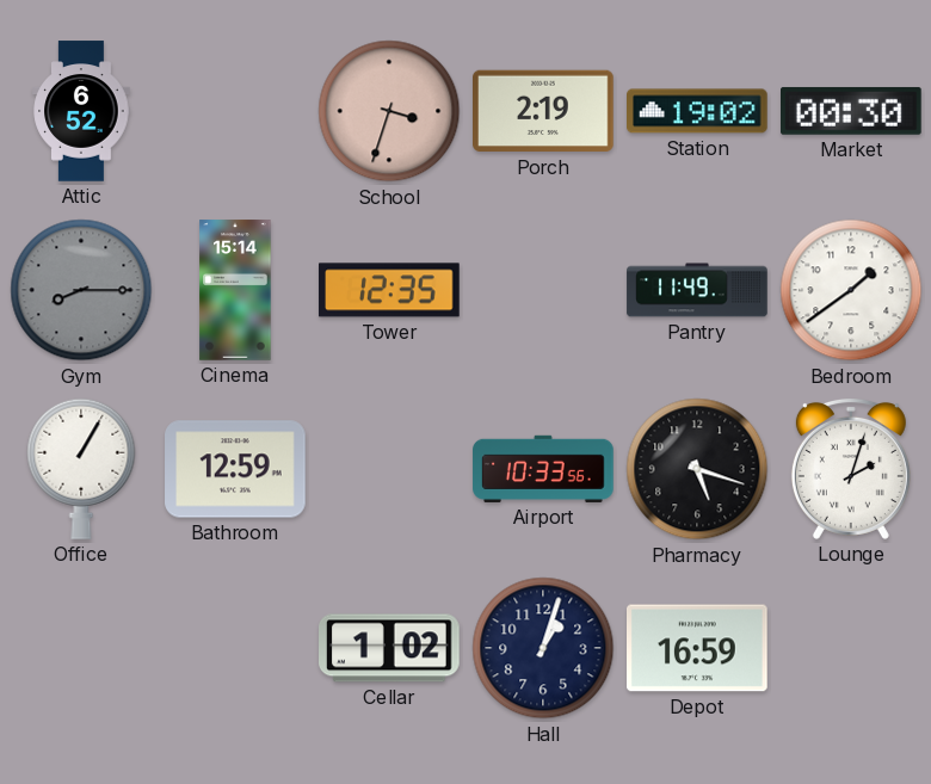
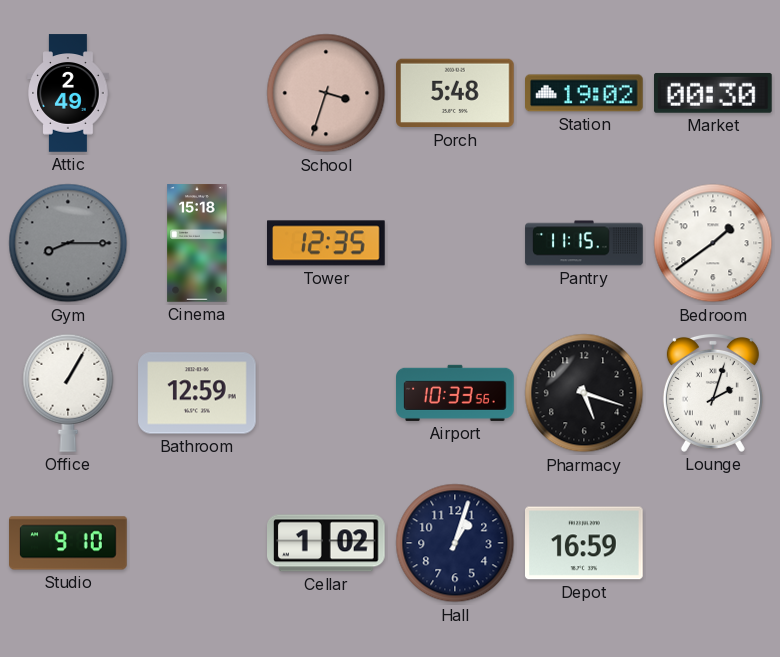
Attic: 6:52 -> 2:49 (68, 93)
Porch: 2:19 -> 5:48 (455, 93)
Cinema: 15:14 -> 15:18 (197, 243)
Pantry: 11:49 -> 11:15 (584, 243)
Studio: none -> 9:10 (68, 543)
